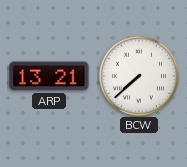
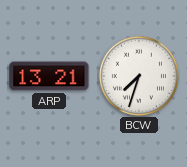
BCW: 7:38 -> 7:33 (139, 76)
